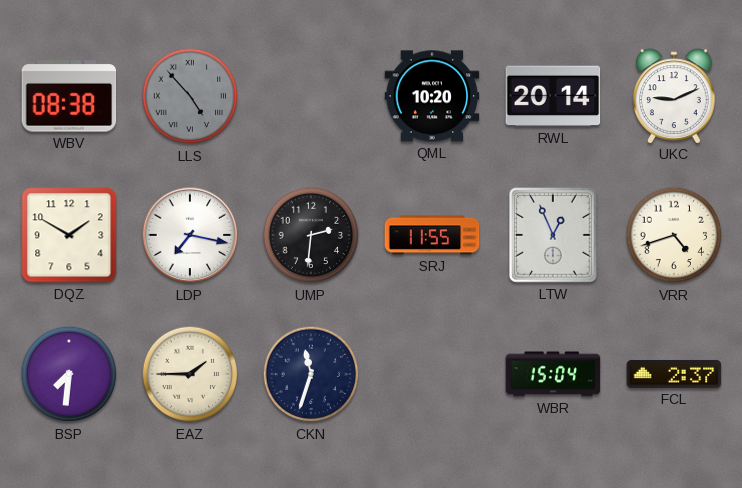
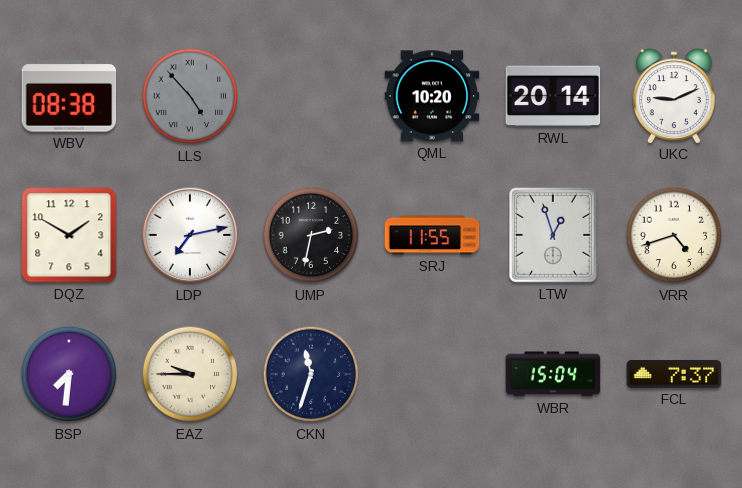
LDP: 7:17 -> 7:13 (190, 235)
UMP: 2:31 -> 2:32 (311, 235)
LTW: 12:56 -> 12:57 (554, 236)
EAZ: 1:45 -> 9:45 (190, 374)
FCL: 2:37 -> 7:37 (674, 374)
